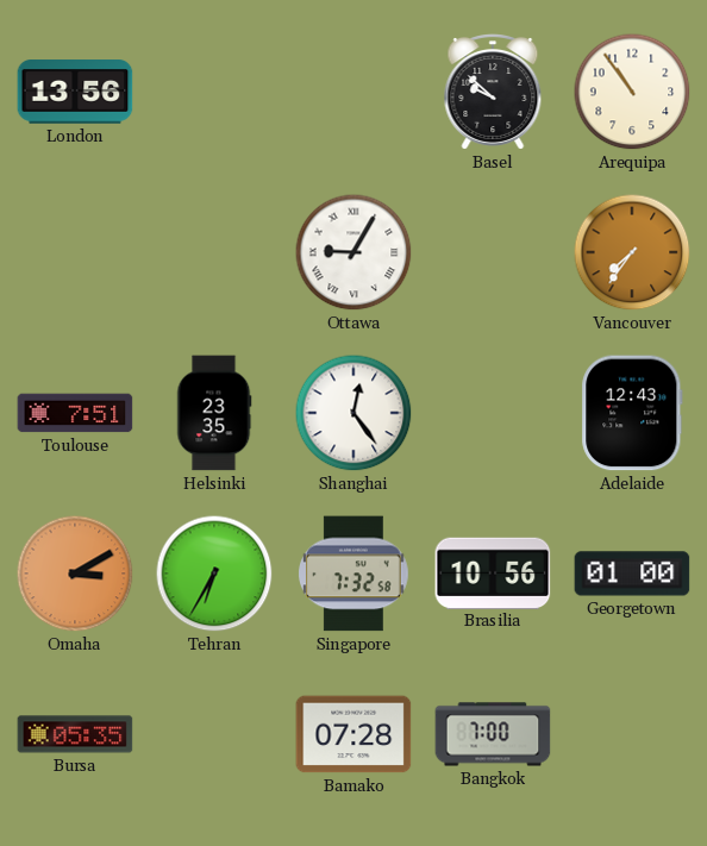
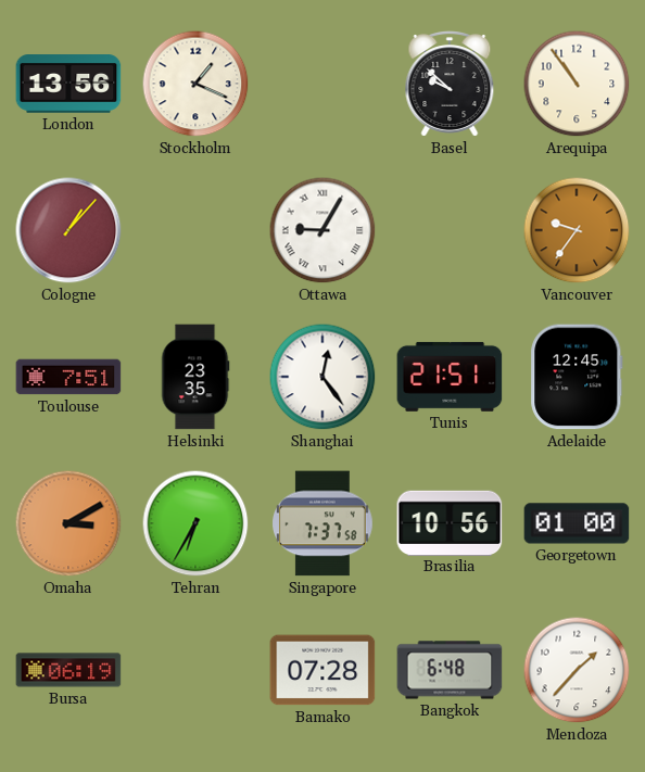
Stockholm: none -> 1:19 (195, 84)
Cologne: none -> 1:07 (68, 230)
Vancouver: 7:36 -> 9:36 (577, 230)
Tunis: none -> 21:51 (450, 377)
Adelaide: 12:43 -> 12:45 (577, 377)
Singapore: 7:32 -> 7:37 (324, 523)
Bursa: 05:35 -> 06:19 (68, 670)
Bangkok: 7:00 -> 6:48 (450, 670)
Mendoza: none -> 1:37 (577, 670)
